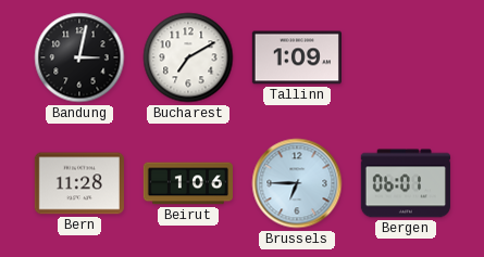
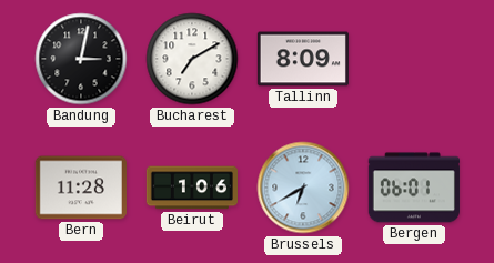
Tallinn: 1:09 -> 8:09 (303, 59)
Brussels: 6:45 -> 6:40 (303, 188)
